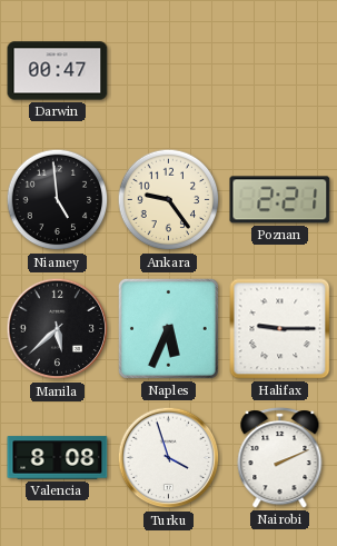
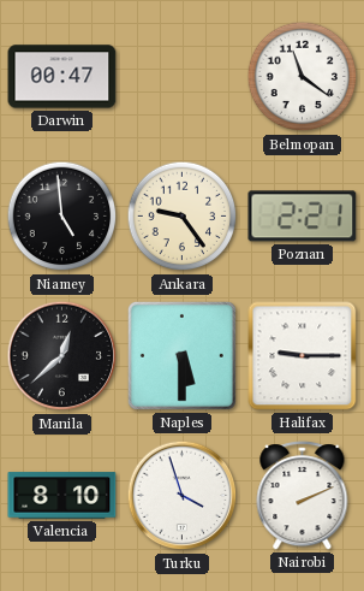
Belmopan: none -> 11:21 (303, 77)
Manila: 5:38 -> 12:38 (62, 356)
Naples: 5:34 -> 5:30 (181, 355)
Valencia: 8:08 -> 8:10 (62, 496)
